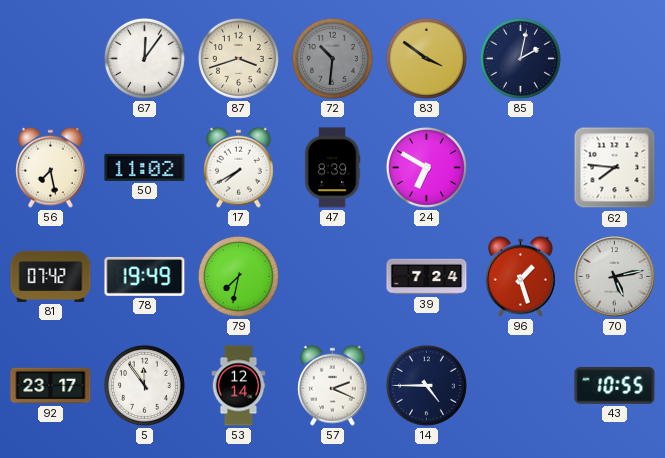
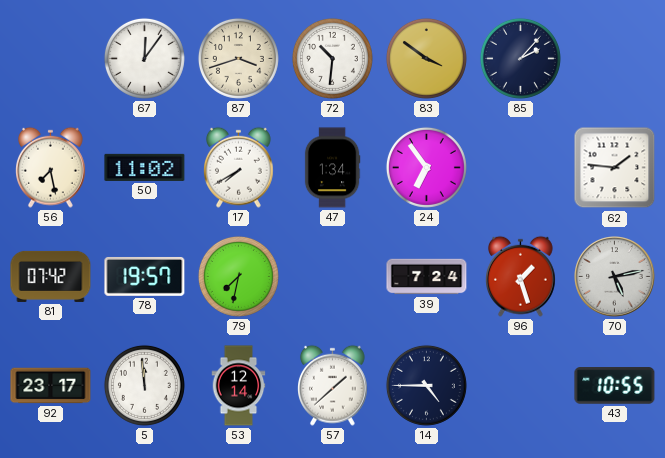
72 dial: grey -> white (332, 58)
85: 2:02 -> 2:07 (520, 58)
47: 8:39 -> 1:34 (332, 168)
24: 6:50 -> 6:54 (426, 167)
62: 7:46 -> 1:46 (615, 168)
78: 19:49 -> 19:57 (145, 276)
5: 11:54 -> 11:59 (144, 385)
57: 2:19 -> 1:38 (333, 385)
